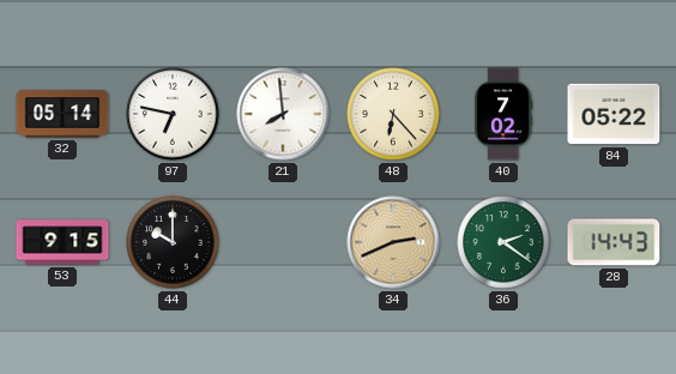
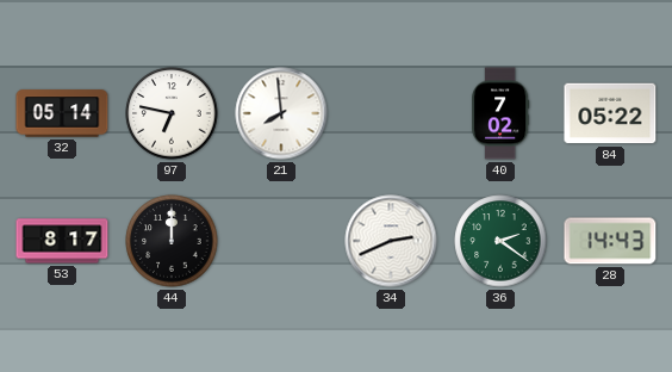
48: 6:23 -> none (393, 114)
53: 9:15 -> 8:17 (62, 241)
44: 10:00 -> 12:00 (172, 241)
34 dial: champagne -> white (391, 241)
